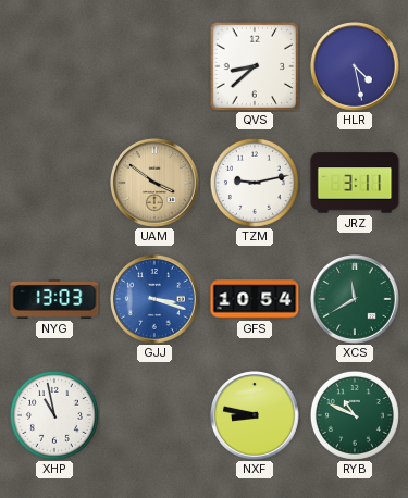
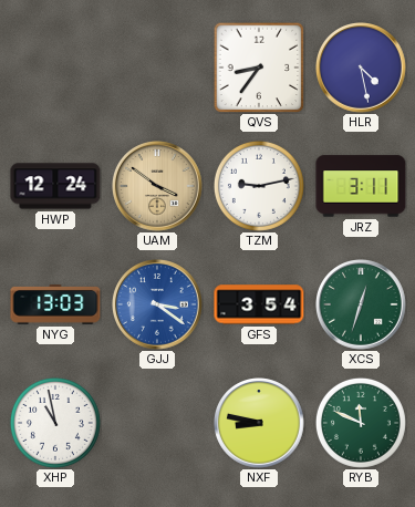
QVS: 8:38 -> 8:36 (259, 68)
HWP: none -> 12:24 (55, 186)
GJJ: 3:18 -> 3:21 (158, 306)
GFS: 10:54 -> 3:54 (259, 304)
XCS: 11:40 -> 12:33 (362, 306)
RYB: 10:49 -> 11:49 (361, 423)
